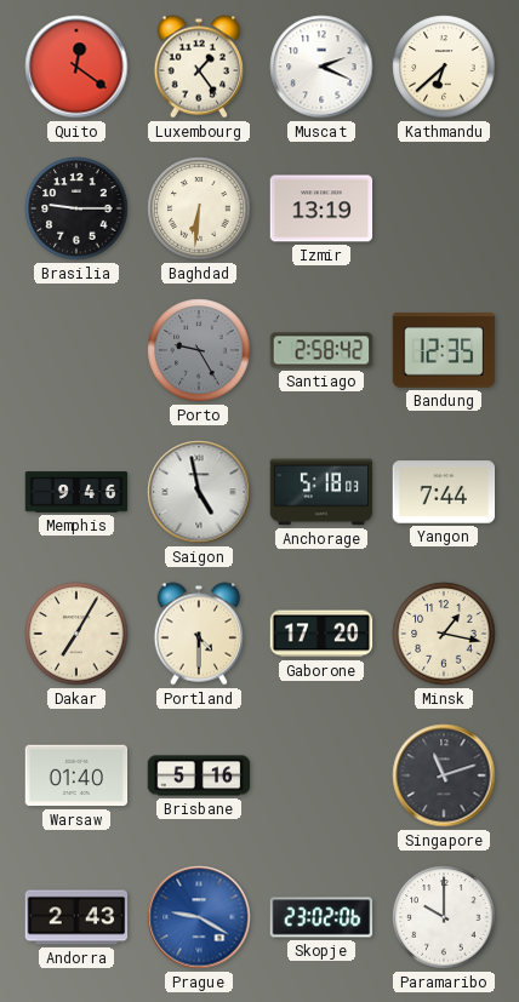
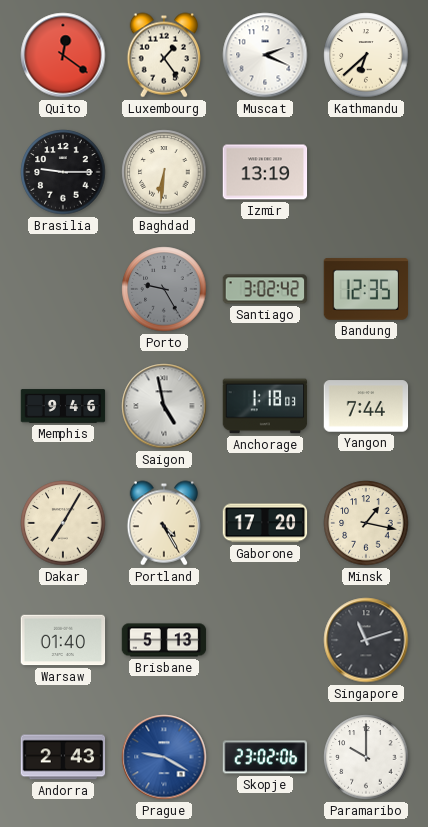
Santiago: 2:58 -> 3:02 (265, 289)
Anchorage: 5:18 -> 1:18 (265, 406)
Portland: 4:30 -> 4:25 (164, 523)
Brisbane: 5:16 -> 5:13 (164, 640)
